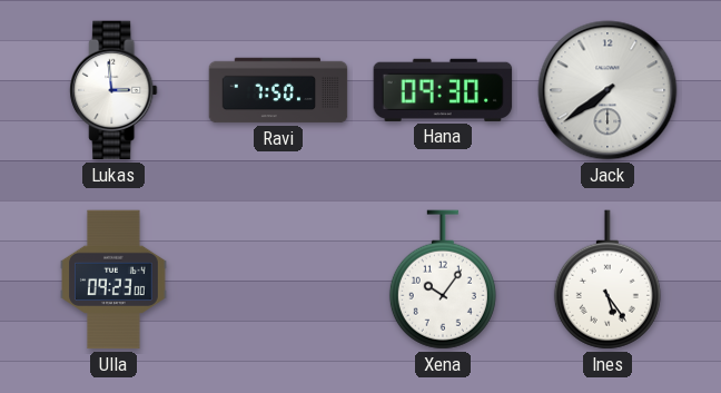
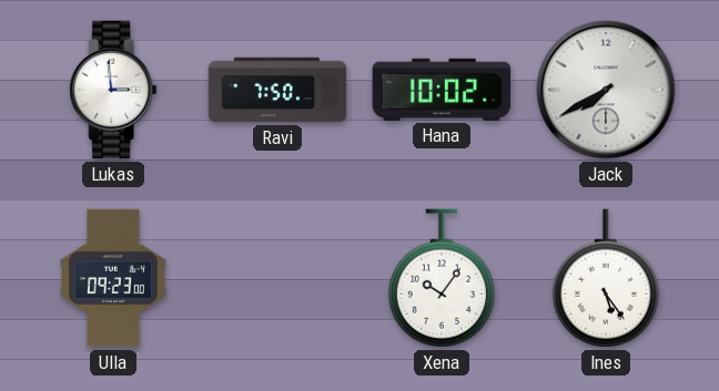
Hana: 09:30 -> 10:02 (442, 90)
Jack: 7:39 -> 7:40 (606, 90)
